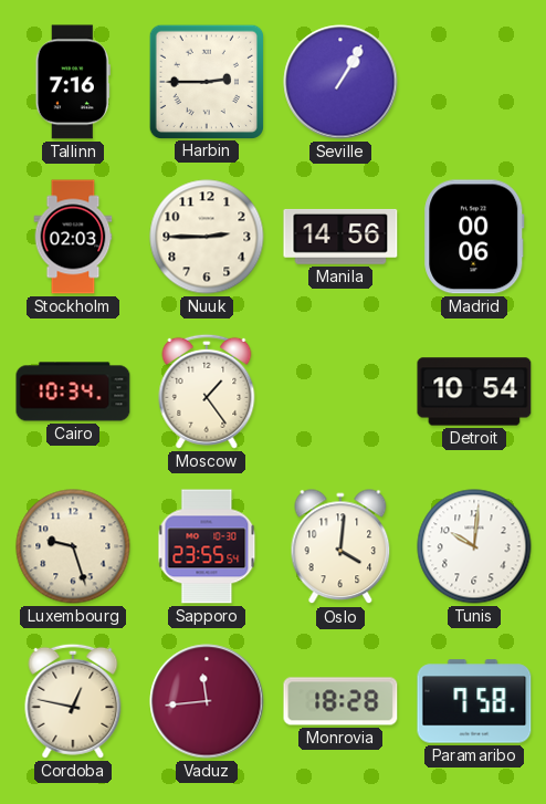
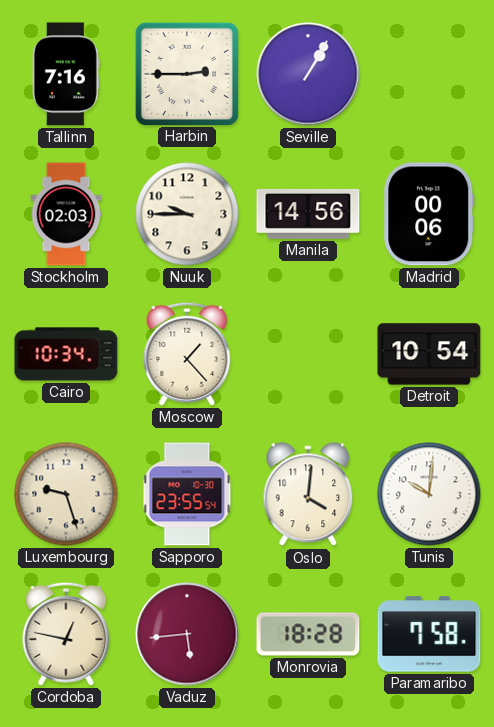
Nuuk: 2:45 -> 9:45 (187, 214)
Moscow: 1:24 -> 1:23 (187, 354)
Vaduz: 11:44 -> 5:44 (187, 634)
